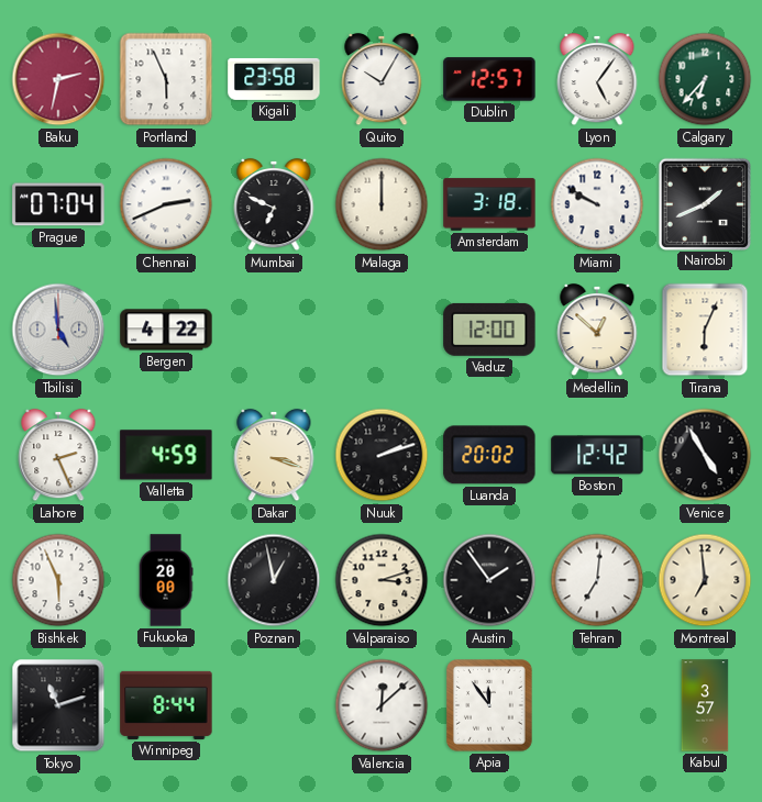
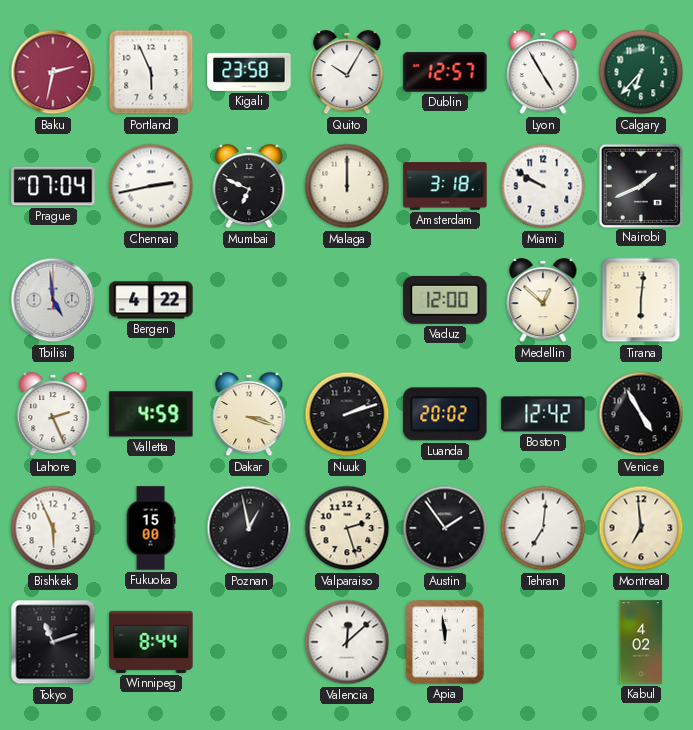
Lyon: 5:06 -> 4:55 (543, 72)
Chennai: 2:41 -> 2:43 (151, 186)
Tirana: 6:04 -> 6:01 (641, 300)
Fukuoka: 20:00 -> 15:00 (151, 528)
Valparaiso: 3:12 -> 2:27 (347, 528)
Apia: 11:54 -> 11:59 (445, 643)
Kabul: 3:57 -> 4:02 (641, 642)
